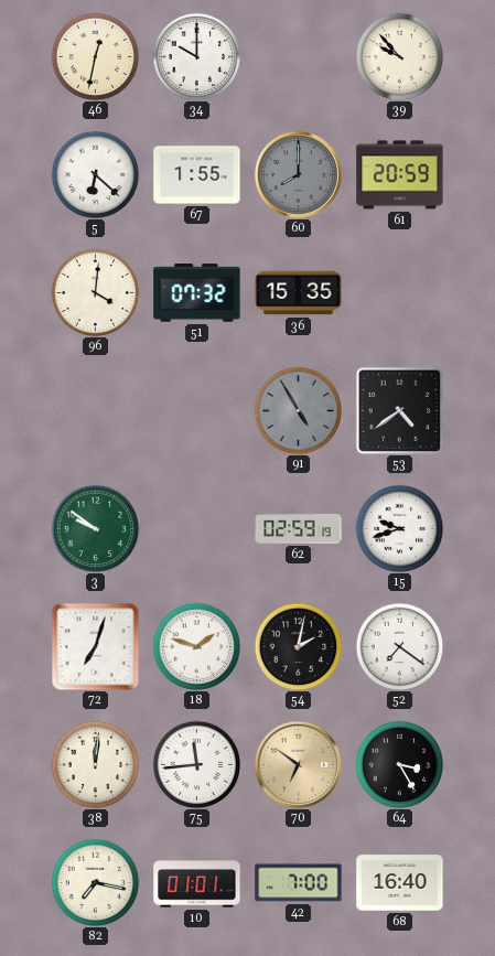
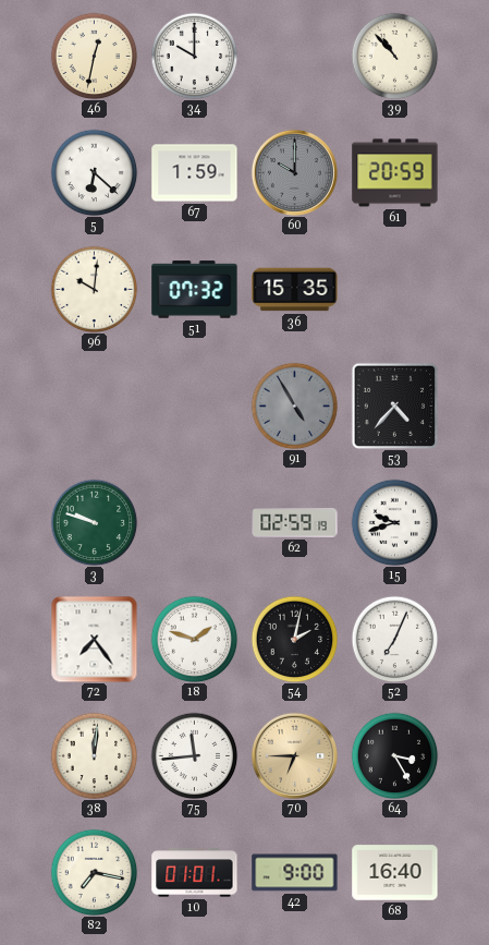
39: 9:53 -> 10:53 (394, 56)
67: 1:55 -> 1:59 (195, 173)
60: 8:00 -> 10:00 (294, 172)
96: 4:01 -> 10:01 (94, 289)
53: 4:39 -> 4:37 (394, 405)
3: 9:51 -> 9:48 (94, 522)
72: 7:03 -> 7:24 (94, 639)
52: 7:21 -> 7:04 (394, 639)
70: 6:51 -> 6:45 (294, 755)
42: 7:00 -> 9:00 (295, 873)
